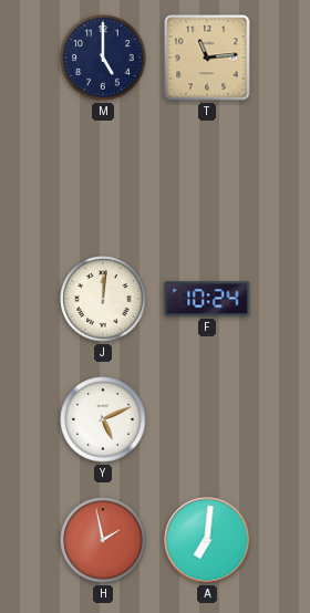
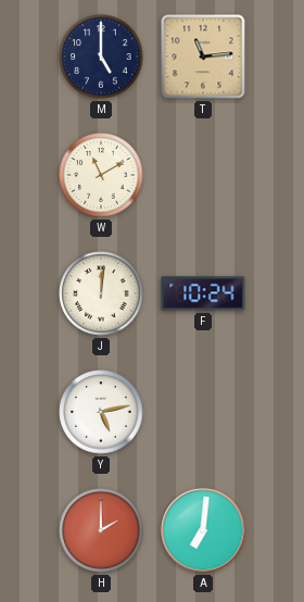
W: none -> 11:10 (101, 175)
Y: 5:11 -> 5:13 (101, 412)
H: 1:58 -> 2:00 (101, 530)
